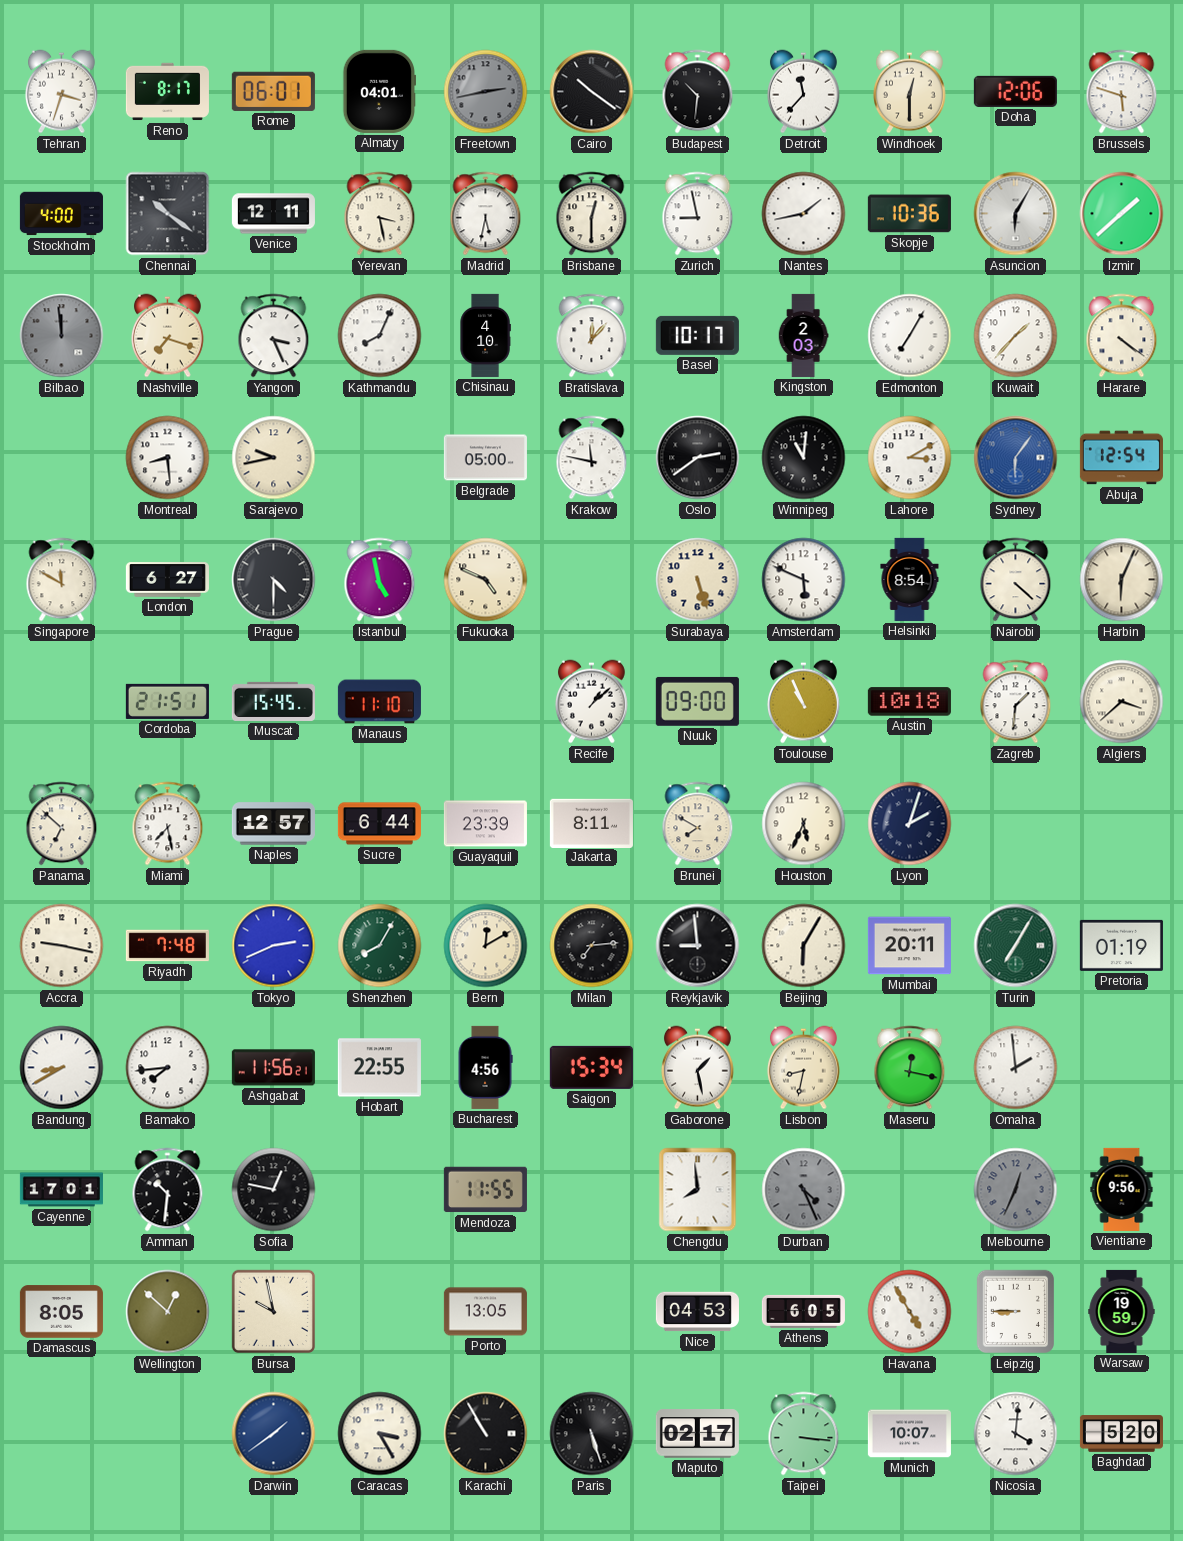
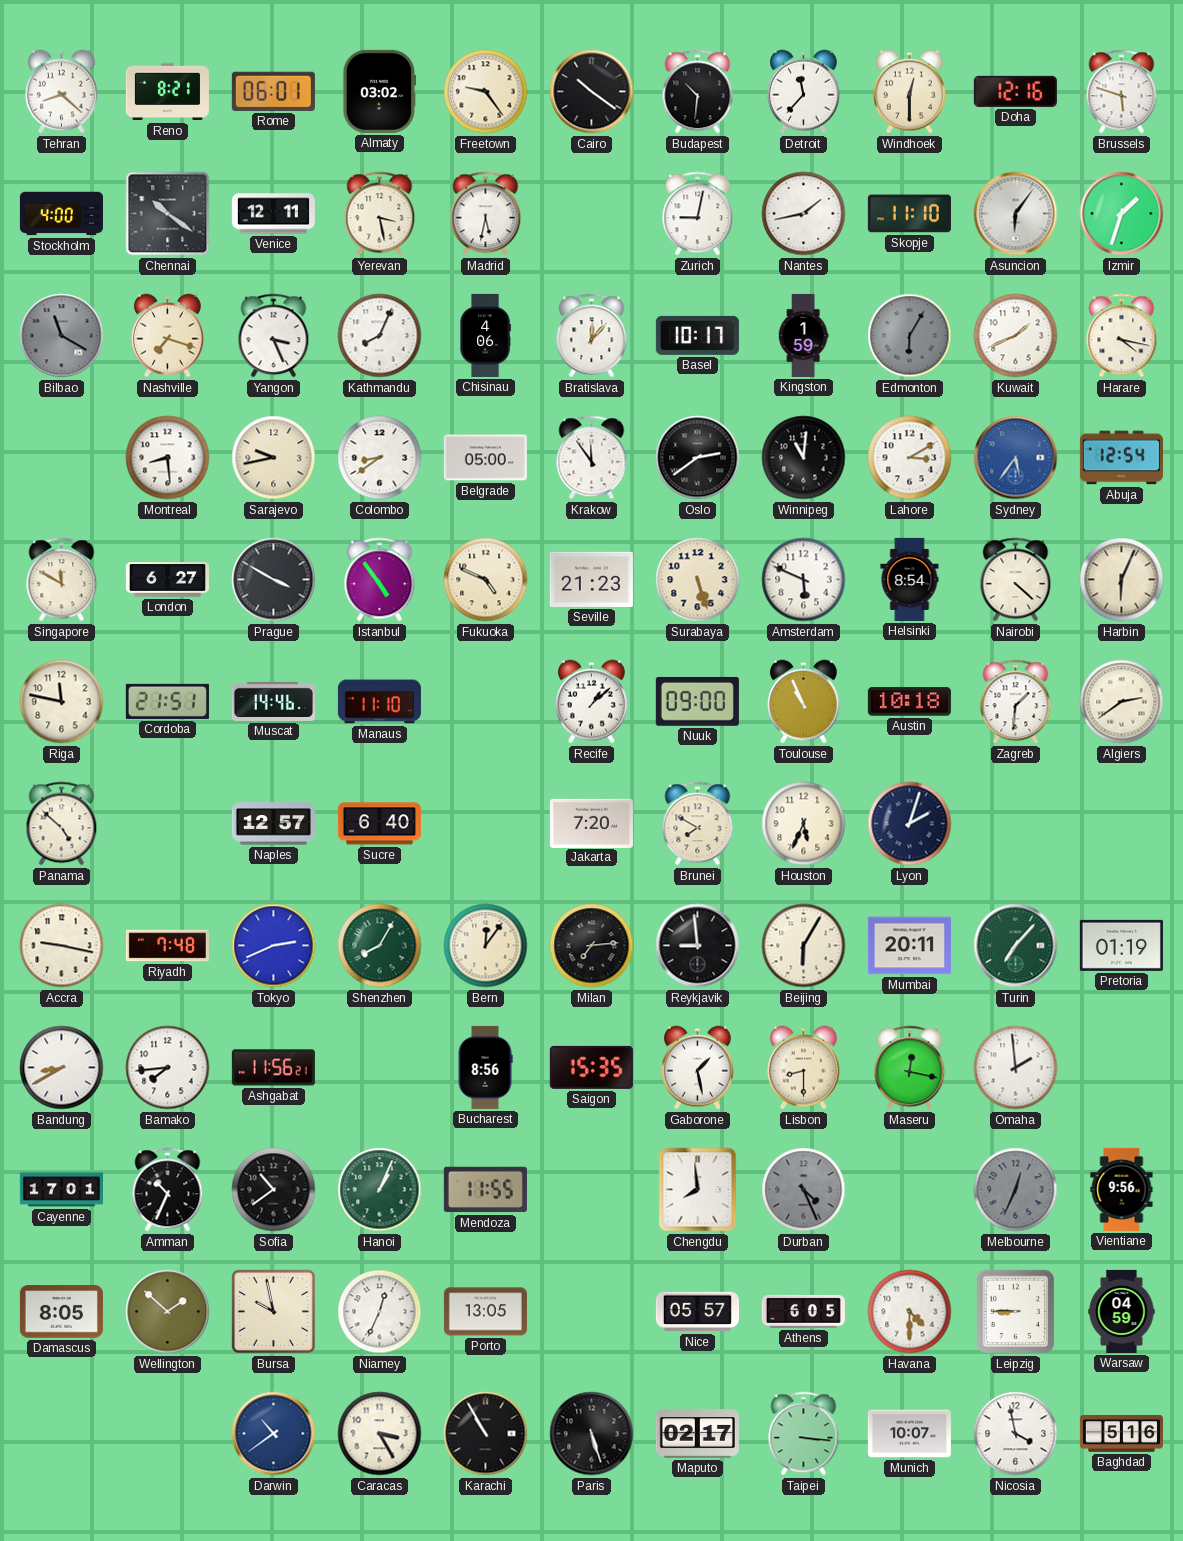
Tehran: 3:33 -> 8:22 (61, 92)
Reno: 8:17 -> 8:21 (167, 92)
Almaty: 04:01 -> 03:02 (380, 91)
Freetown: 2:43 -> 9:24 (486, 92)
Freetown dial: grey -> cream (486, 92)
Doha: 12:06 -> 12:16 (1015, 91)
Brisbane: 12:30 -> none (592, 214)
Zurich: 8:58 -> 9:02 (698, 214)
Skopje: 10:36 -> 11:10 (909, 214)
Asuncion: 6:05 -> 6:06 (1016, 214)
Izmir: 1:38 -> 1:33 (1122, 214)
Bilbao: 11:59 -> 11:20 (62, 336)
Chisinau: 4:10 -> 4:06 (485, 335)
Kingston: 2:03 -> 1:59 (803, 335)
Edmonton: 7:05 -> 6:05 (910, 336)
Edmonton dial: white -> grey (910, 336)
Kuwait: 1:37 -> 1:41 (1016, 336)
Harare: 4:21 -> 4:17 (1122, 336)
Colombo: none -> 8:39 (380, 458)
Krakow: 11:47 -> 11:54 (592, 458)
Sydney: 6:06 -> 5:36 (1016, 458)
Prague: 4:30 -> 3:50 (274, 580)
Istanbul: 4:58 -> 4:54 (380, 580)
Seville: none -> 21:23 (591, 579)
Riga: none -> 11:47 (62, 702)
Muscat: 15:45 -> 14:46 (273, 701)
Algiers: 3:38 -> 2:39 (1122, 702)
Panama: 6:52 -> 4:52 (62, 824)
Miami: 7:28 -> none (168, 824)
Sucre: 6:44 -> 6:40 (379, 824)
Guayaquil: 23:39 -> none (485, 824)
Jakarta: 8:11 -> 7:20 (591, 823)
Bern: 12:10 -> 12:06 (486, 946)
Turin: 7:05 -> 7:07 (1016, 946)
Hobart: 22:55 -> none (379, 1068)
Bucharest: 4:56 -> 8:56 (485, 1067)
Saigon: 15:34 -> 15:35 (591, 1067)
Lisbon: 8:32 -> 8:30 (803, 1068)
Amman: 10:31 -> 10:34 (168, 1190)
Sofia: 12:47 -> 10:39 (274, 1190)
Hanoi: none -> 1:04 (380, 1190)
Wellington: 12:52 -> 1:52 (168, 1312)
Niamey: none -> 12:34 (380, 1312)
Nice: 04:53 -> 05:57 (697, 1312)
Havana: 4:55 -> 4:30 (910, 1312)
Warsaw: 19:59 -> 04:59 (1122, 1311)
Darwin: 1:39 -> 10:39 (274, 1434)
Nicosia: 4:01 -> 3:58 (1016, 1434)
Baghdad: 5:20 -> 5:16 (1121, 1434)
